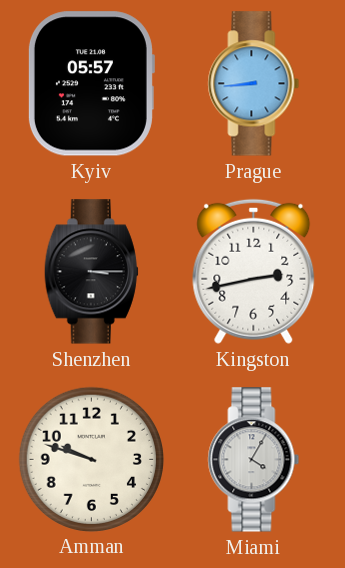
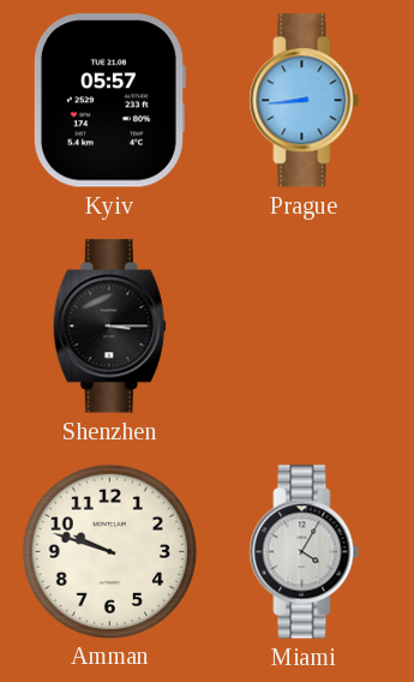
Kingston: 2:43 -> none (254, 271)
